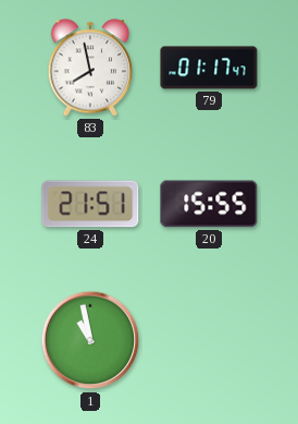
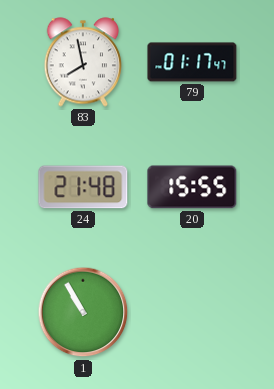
24: 21:51 -> 21:48 (83, 187)
1: 10:58 -> 10:55 (83, 312)
